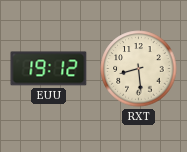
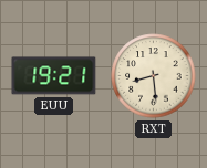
EUU: 19:12 -> 19:21 (54, 76)
